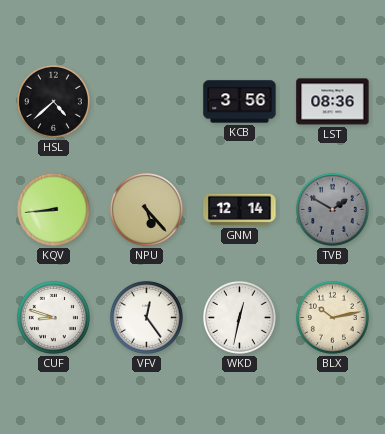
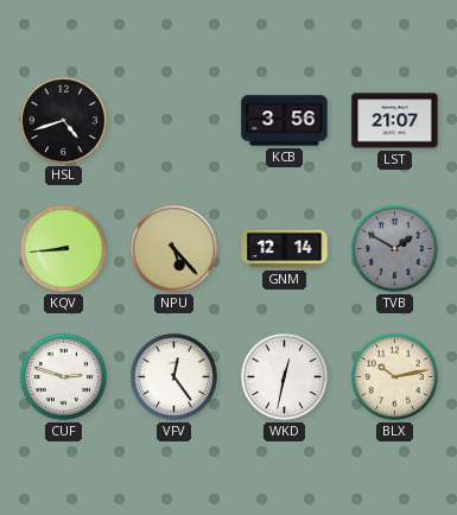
HSL: 4:38 -> 4:42 (63, 120)
LST: 08:36 -> 21:07 (395, 121)
CUF: 8:48 -> 2:48 (63, 376)
